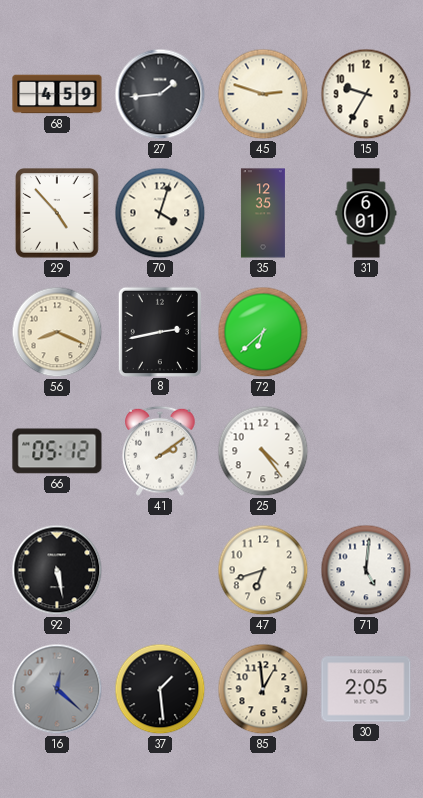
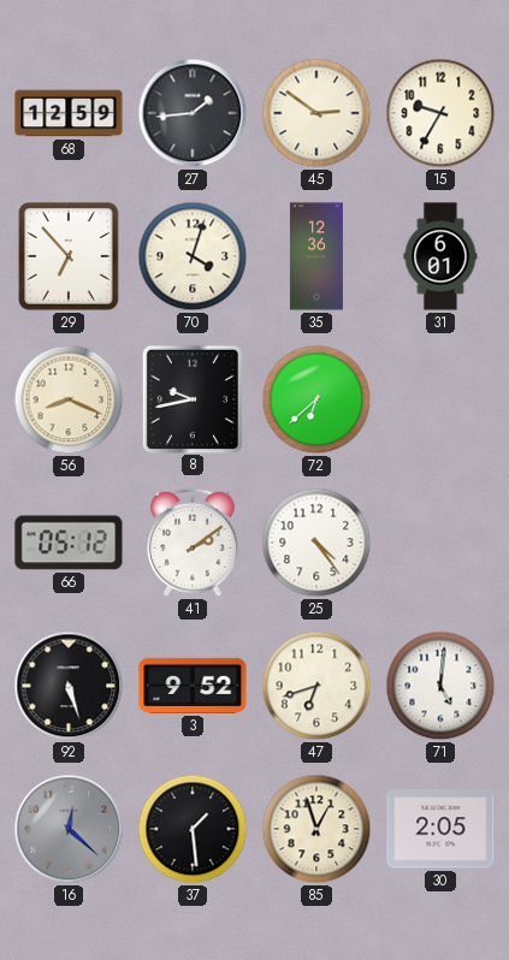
68: 4:59 -> 12:59 (69, 113)
45: 2:48 -> 2:51 (316, 113)
29: 4:53 -> 6:53 (70, 256)
35: 12:35 -> 12:36 (316, 256)
8: 2:43 -> 9:43 (193, 398)
92: 5:28 -> 5:27 (69, 686)
3: none -> 9:52 (193, 686)
85: 12:59 -> 12:57 (316, 829)
